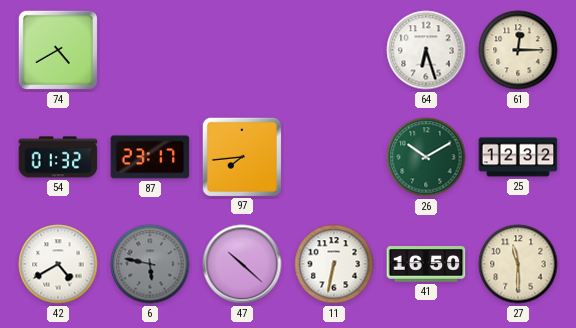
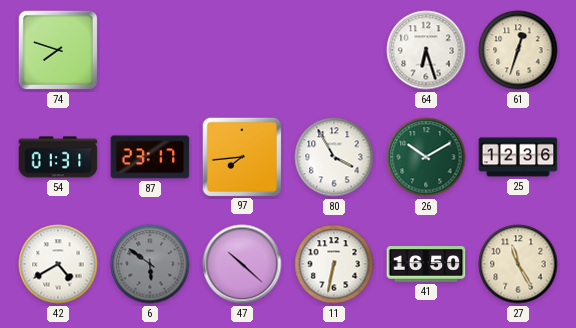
74: 4:40 -> 7:48 (58, 50)
61: 12:15 -> 12:33 (518, 50)
54: 01:32 -> 01:31 (58, 157)
80: none -> 3:55 (334, 157)
25: 12:32 -> 12:36 (518, 157)
6: 5:47 -> 5:51 (150, 264)
27: 11:30 -> 11:25 (518, 264)
